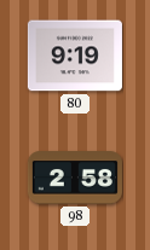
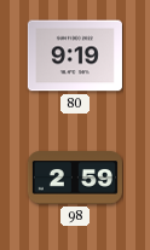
98: 2:58 -> 2:59 (75, 178)
